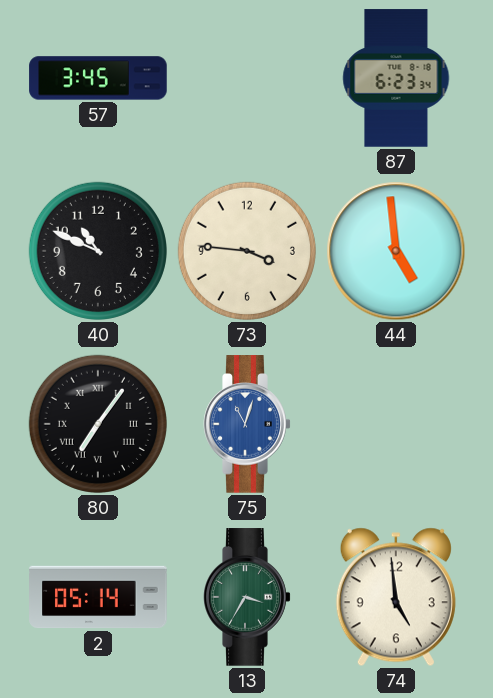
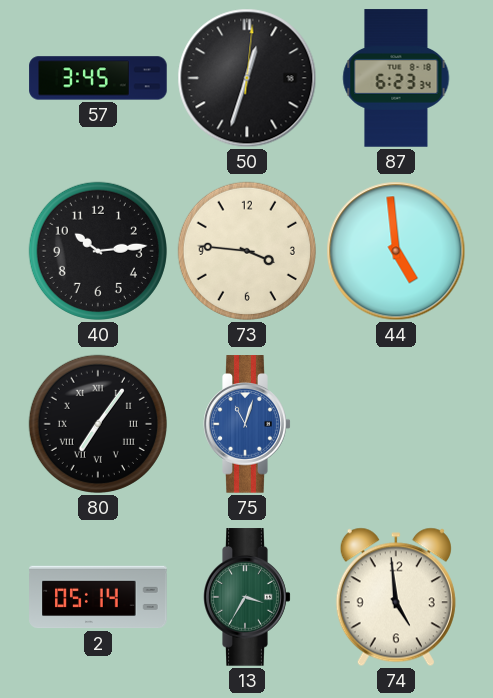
50: none -> 12:33 (247, 78)
40: 10:49 -> 10:14 (98, 251)
